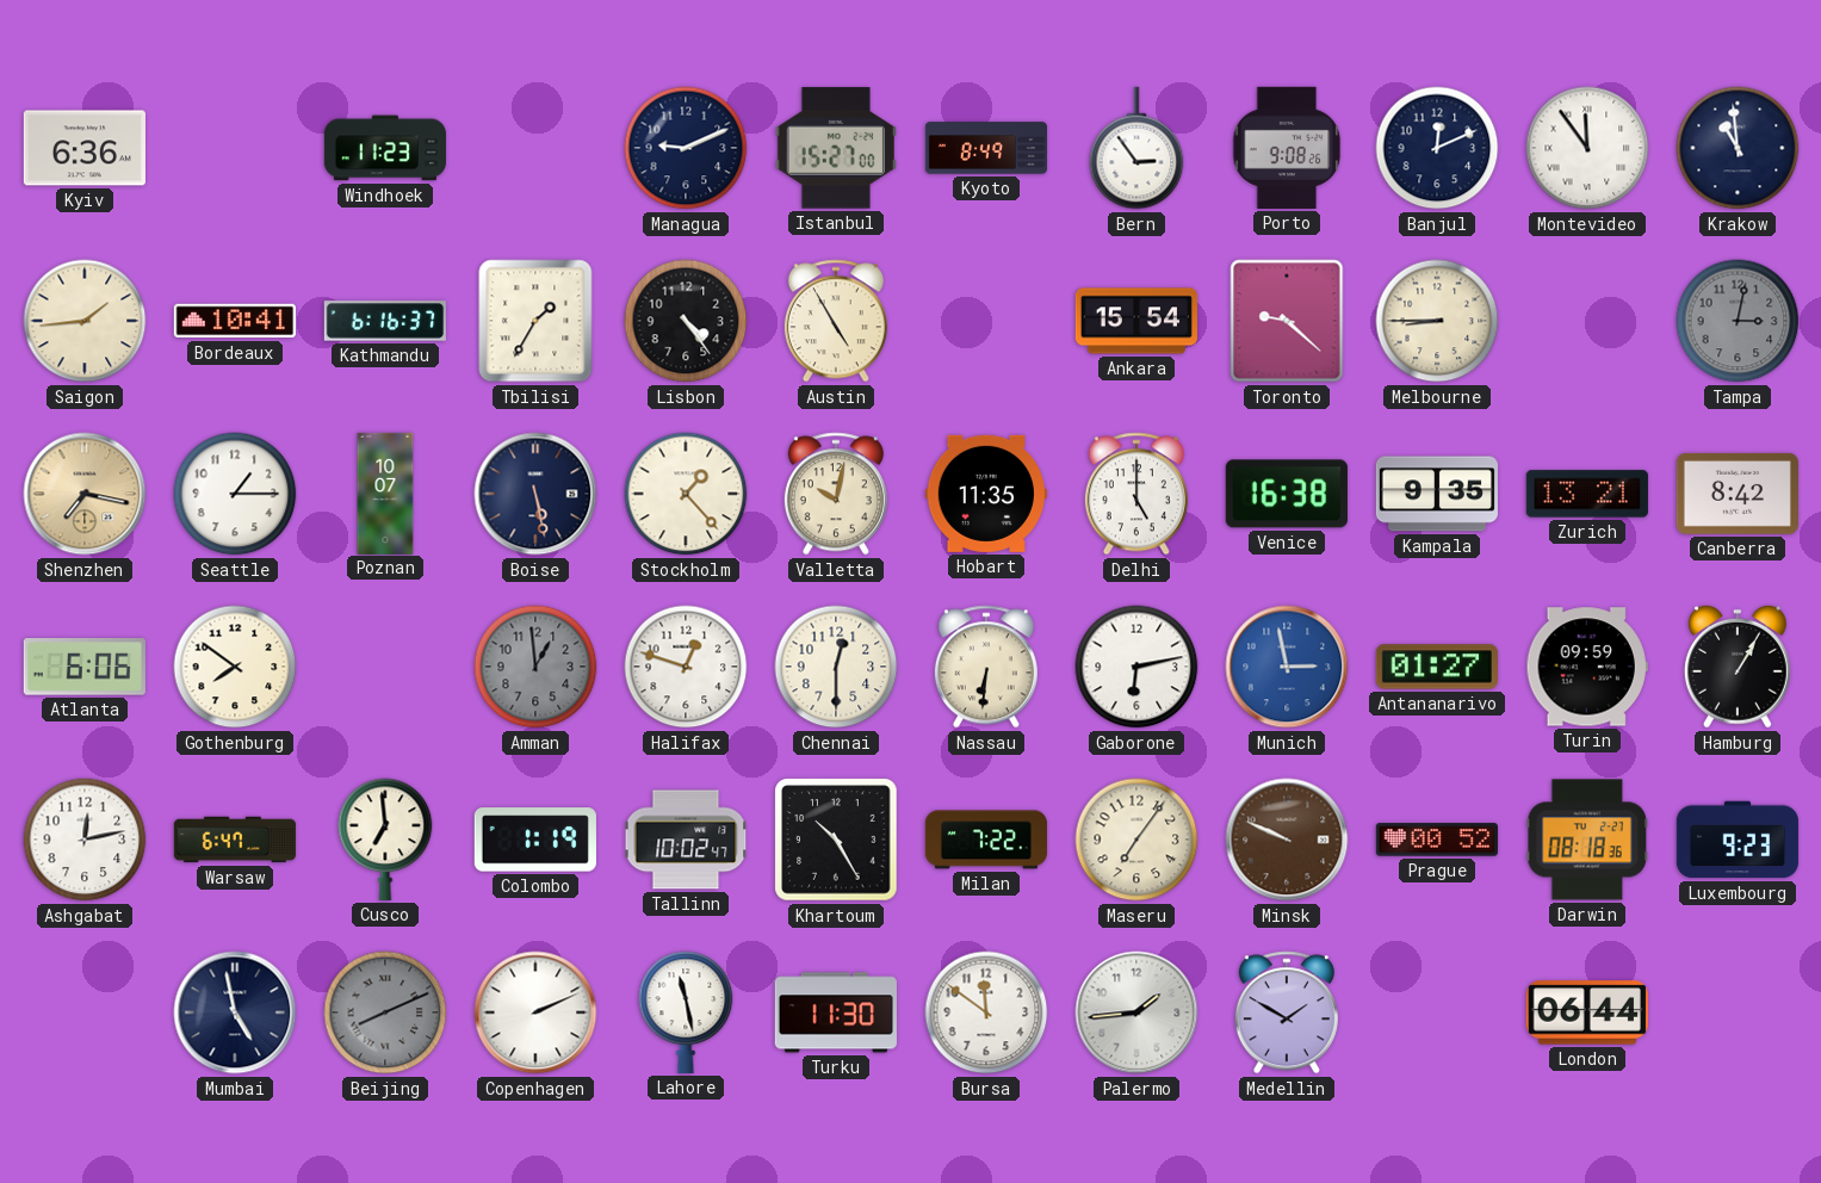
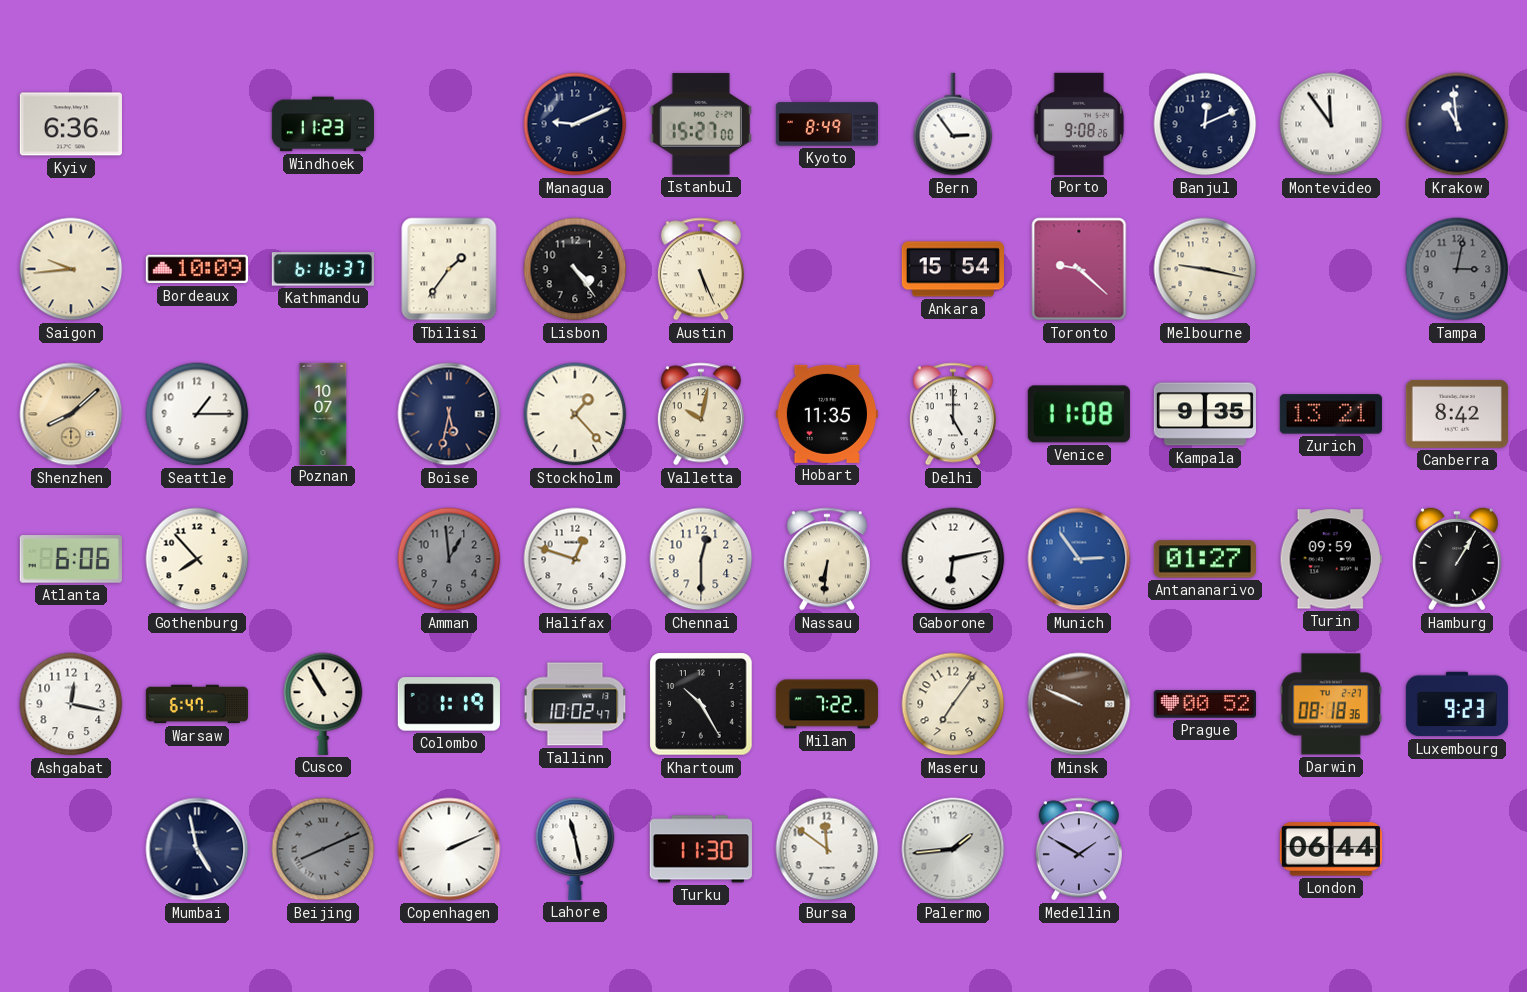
Saigon: 1:44 -> 9:44 (71, 269)
Bordeaux: 10:41 -> 10:09 (197, 269)
Tbilisi: 1:35 -> 1:36 (449, 269)
Austin: 4:55 -> 5:26 (701, 269)
Melbourne: 8:45 -> 9:17 (1205, 269)
Shenzhen: 7:17 -> 8:08 (71, 414)
Boise: 5:28 -> 5:32 (449, 414)
Venice: 16:38 -> 11:08 (1079, 414)
Gothenburg: 7:51 -> 7:53 (197, 559)
Munich: 2:58 -> 2:54 (1079, 559)
Ashgabat: 12:13 -> 12:17 (71, 704)
Cusco: 6:59 -> 10:55 (323, 704)
